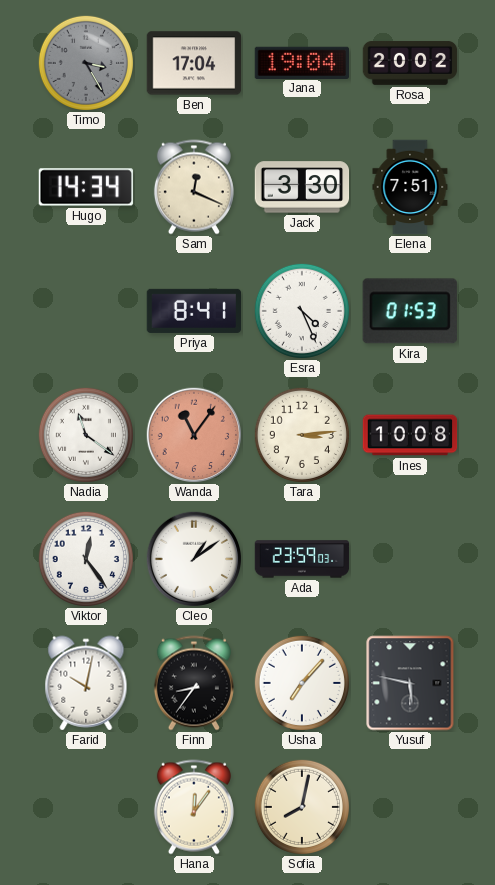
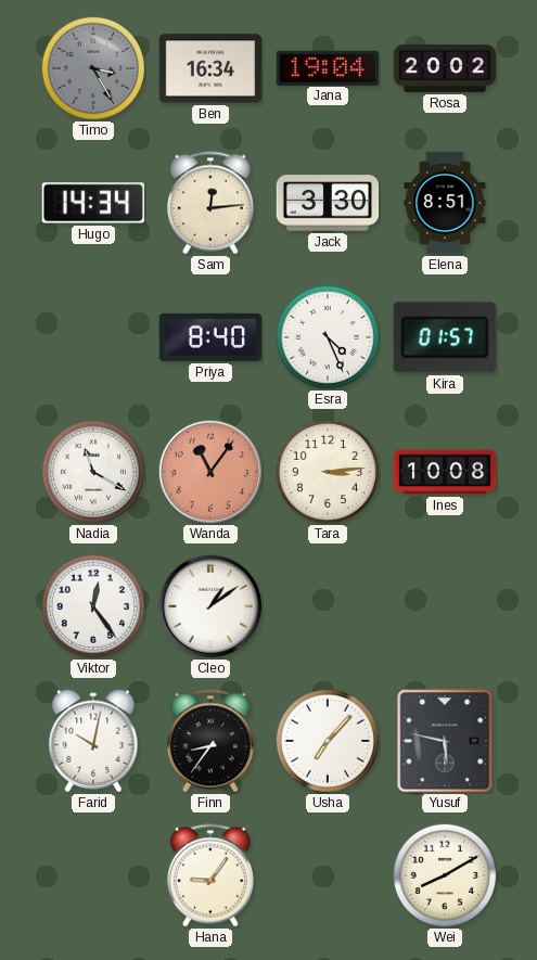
Ben: 17:04 -> 16:34 (210, 68)
Sam: 12:19 -> 12:14 (210, 203)
Elena: 7:51 -> 8:51 (445, 203)
Priya: 8:41 -> 8:40 (210, 337)
Kira: 01:53 -> 01:57 (445, 337)
Nadia: 11:21 -> 11:20 (93, 472)
Ada: 23:59 -> none (302, 559)
Hana: 12:06 -> 9:06 (210, 875)
Sofia: 8:02 -> none (302, 807)
Wei: none -> 8:10 (445, 875)
